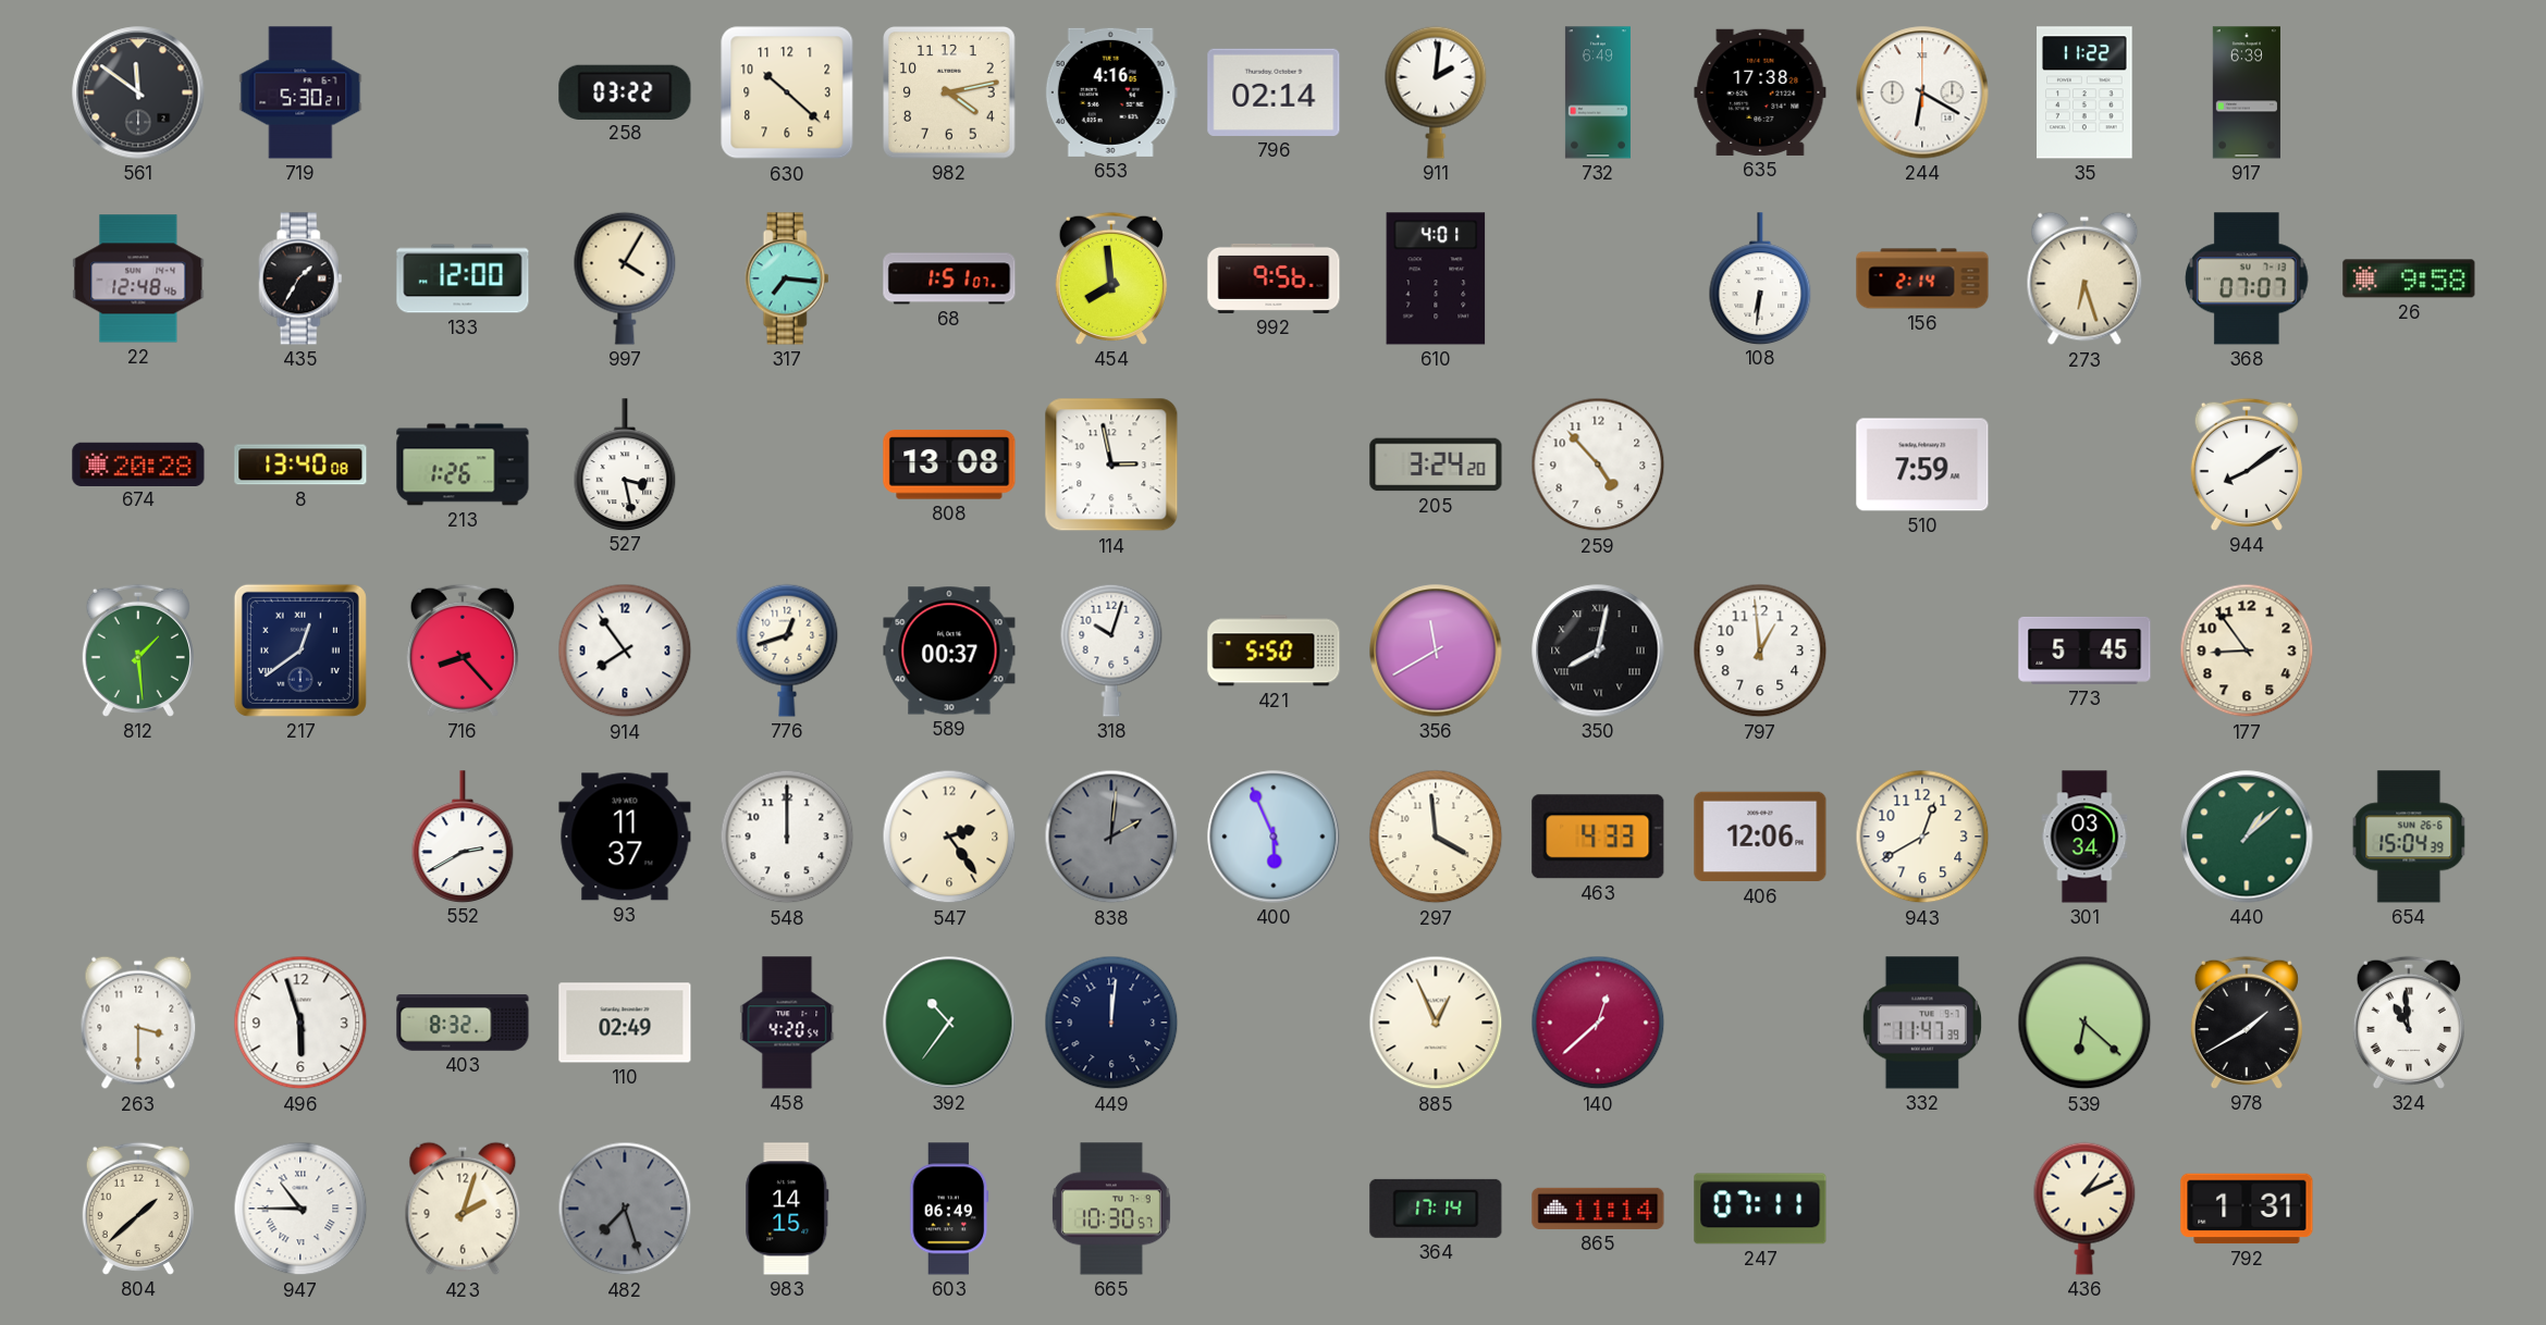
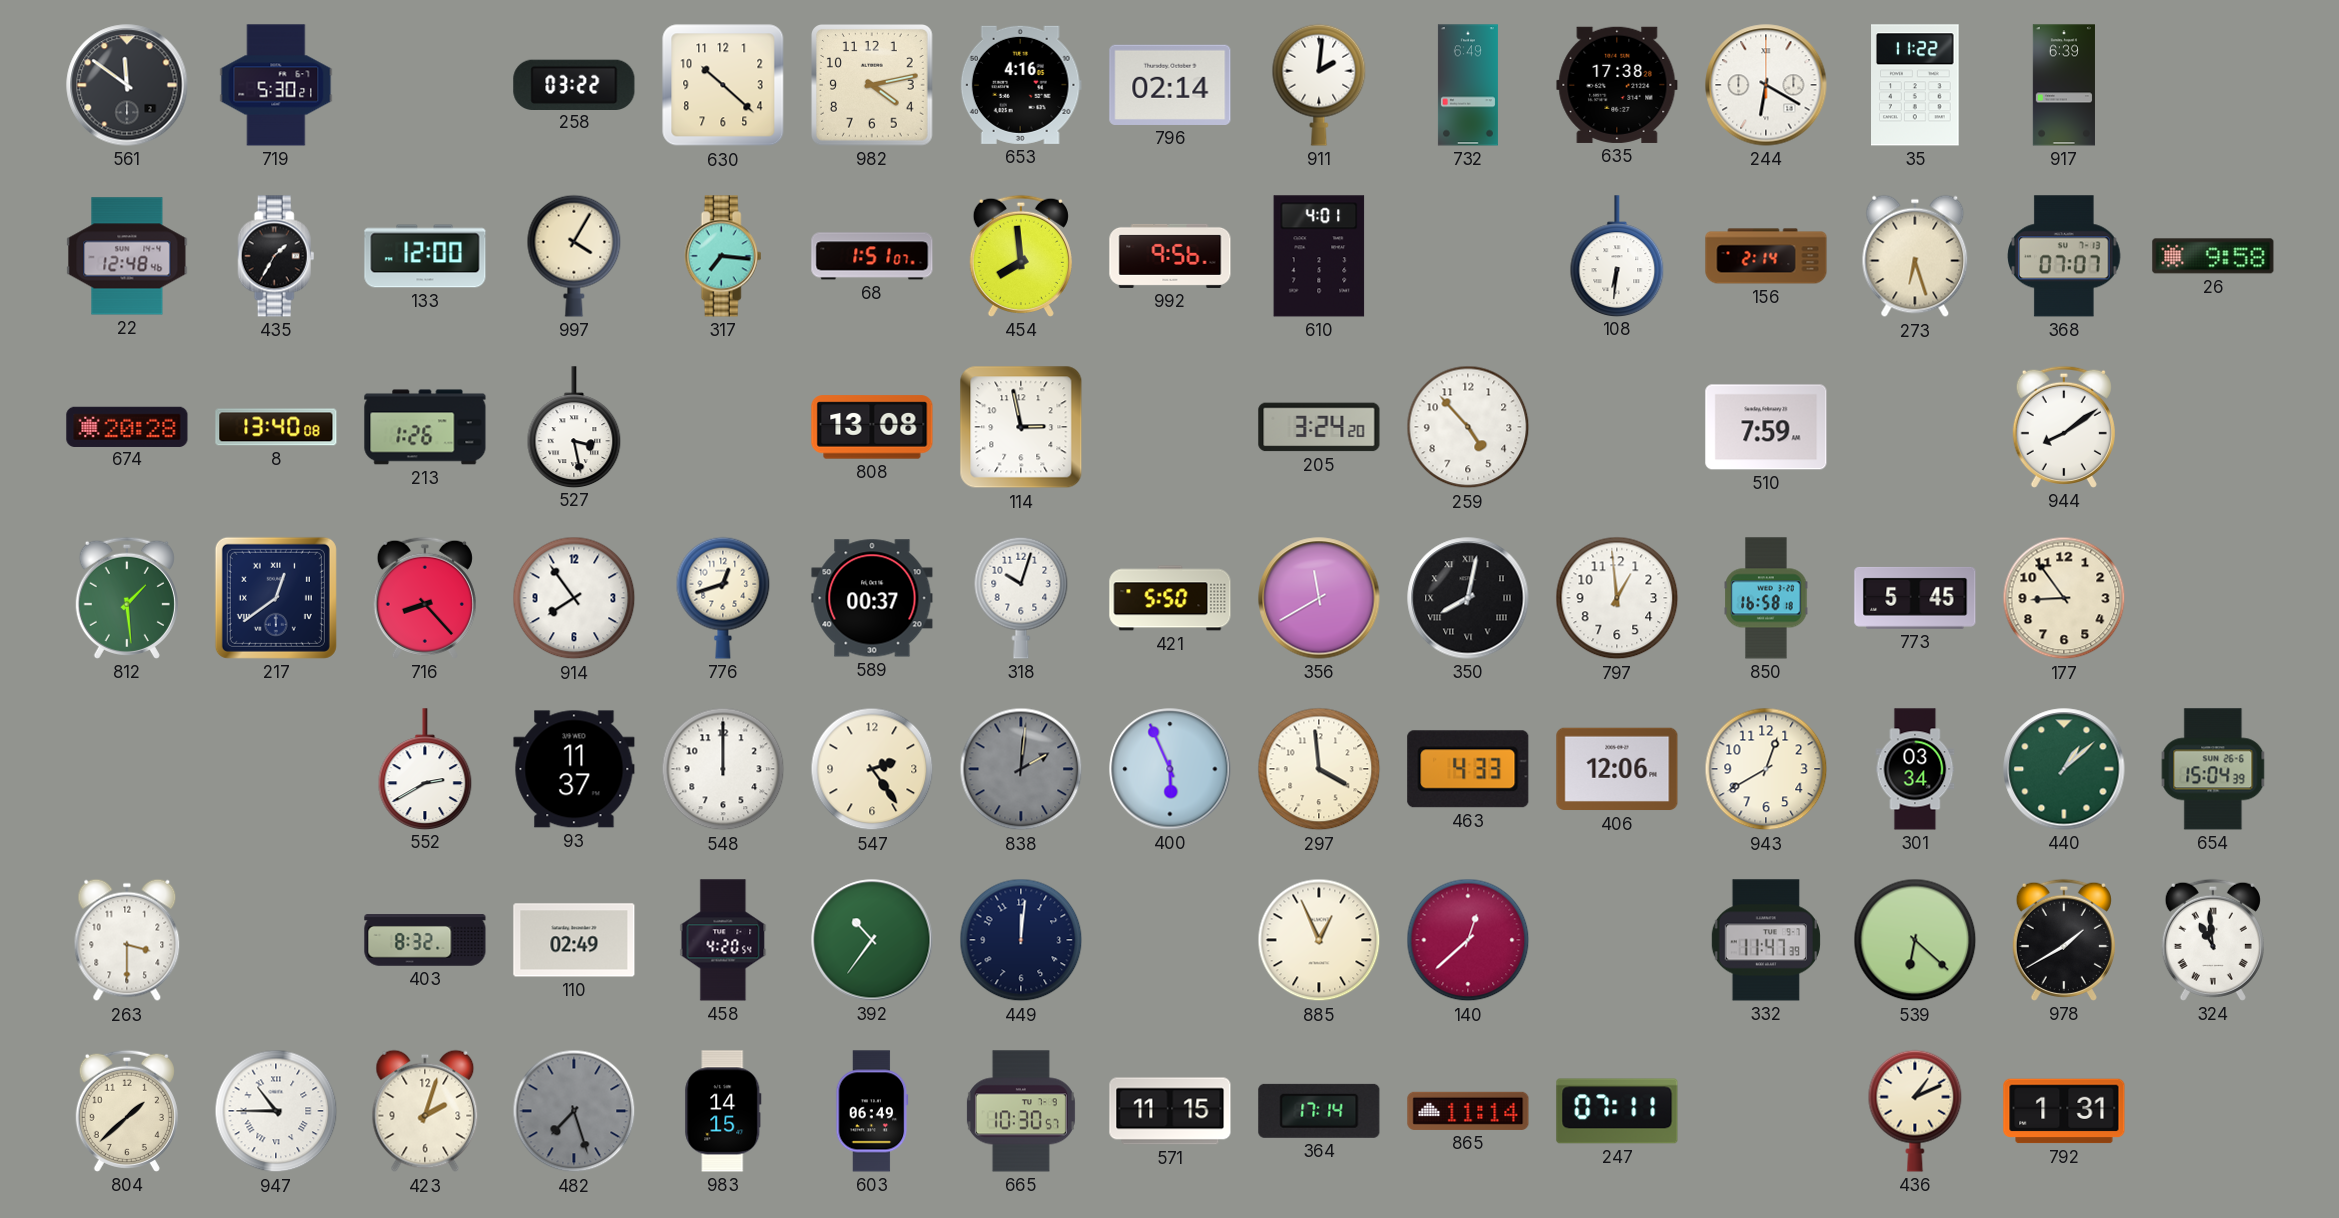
850: none -> 16:58 (1766, 598)
496: 5:57 -> none (300, 1023)
571: none -> 11:15 (1170, 1111)
